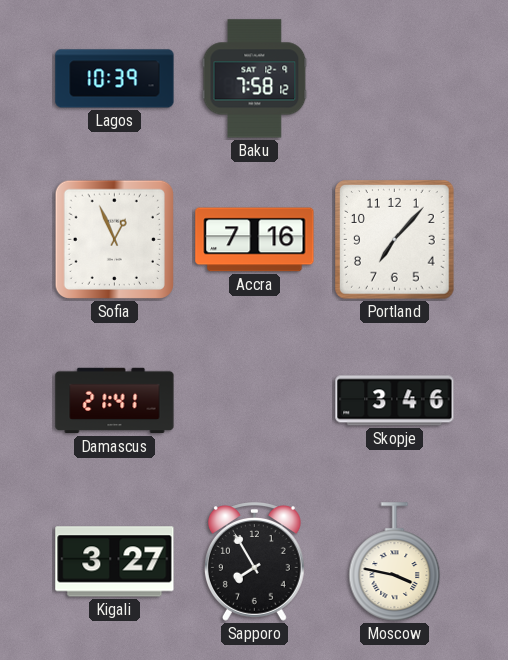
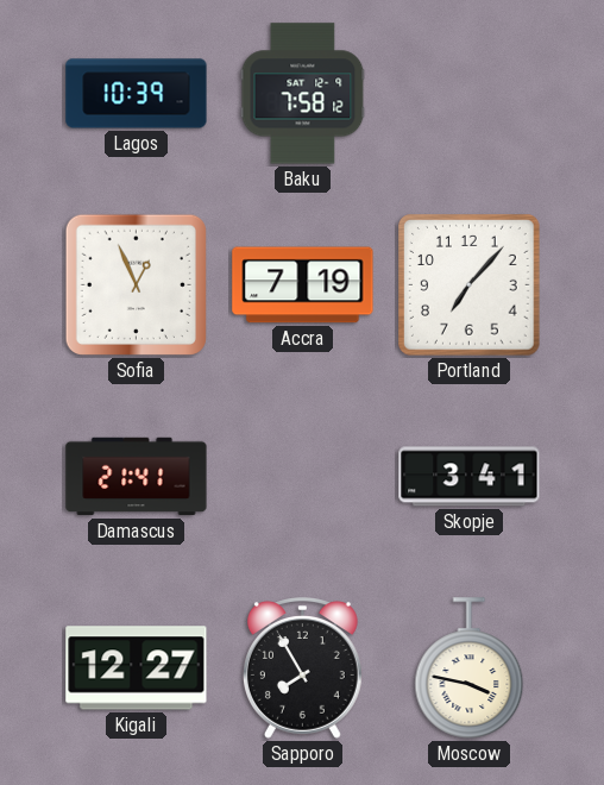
Accra: 7:16 -> 7:19 (303, 285)
Skopje: 3:46 -> 3:41 (470, 477)
Kigali: 3:27 -> 12:27 (137, 668)
